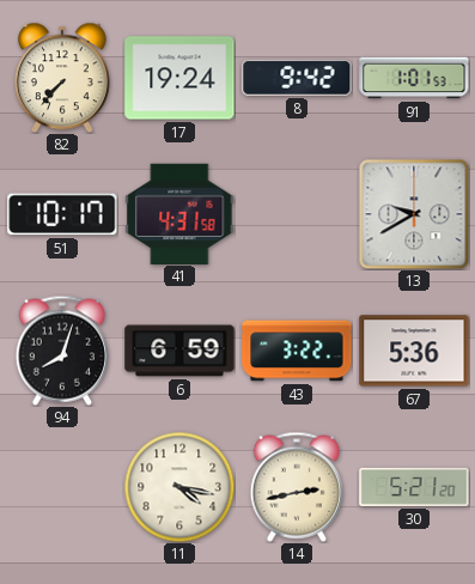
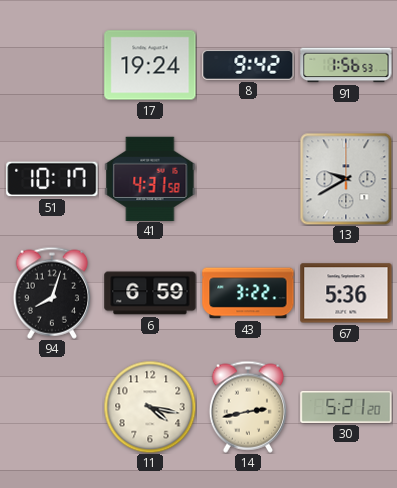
82: 7:37 -> none (63, 78)
91: 1:01 -> 1:56 (346, 65)
